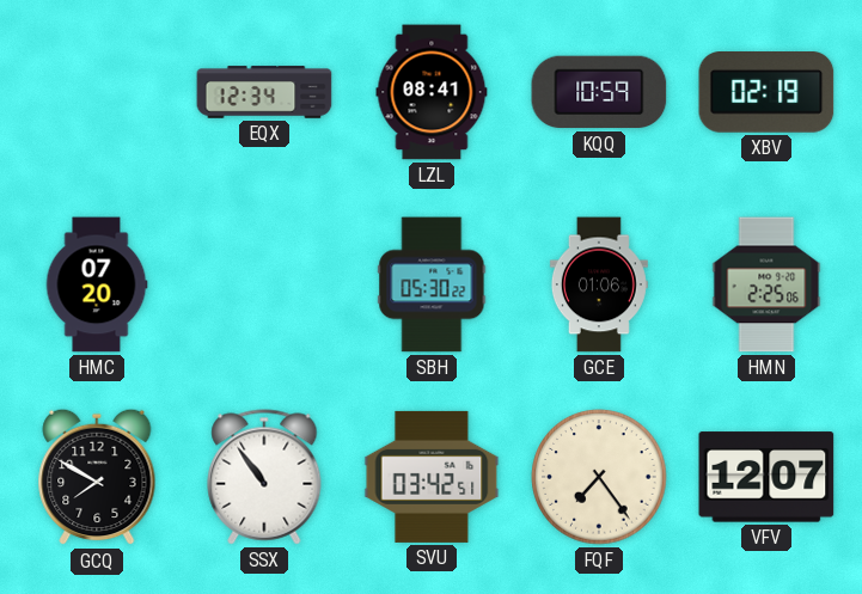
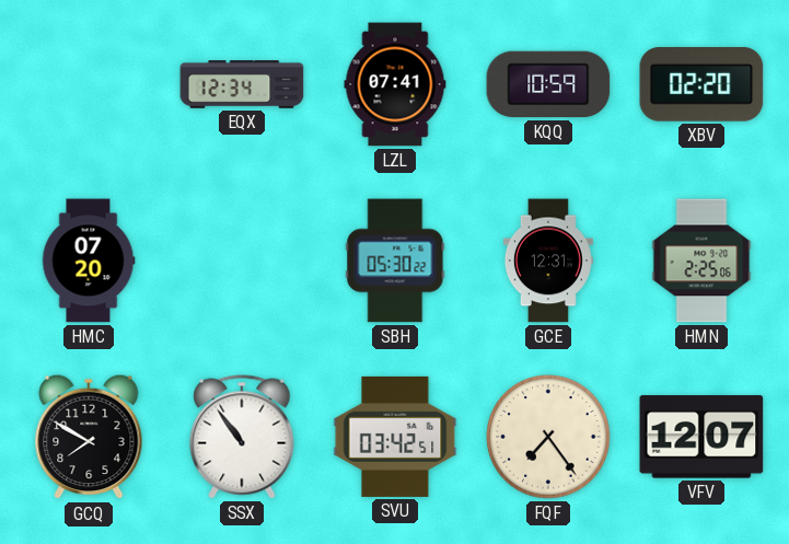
LZL: 08:41 -> 07:41 (395, 84)
XBV: 02:19 -> 02:20 (701, 85)
GCE: 01:06 -> 12:31 (548, 261)
